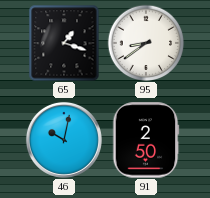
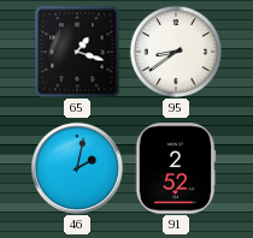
46: 10:02 -> 2:02 (77, 168)
91: 2:50 -> 2:52 (176, 168)
